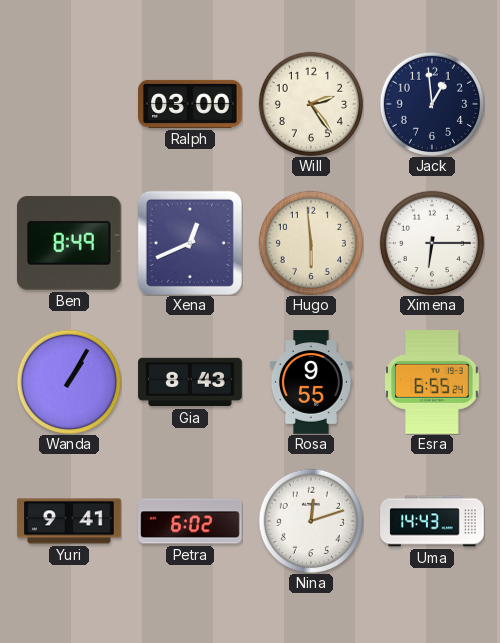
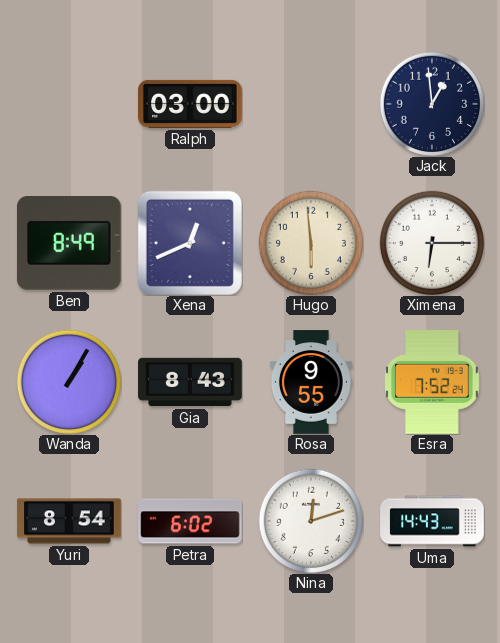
Will: 2:24 -> none (311, 104)
Esra: 6:55 -> 7:52 (432, 382)
Yuri: 9:41 -> 8:54 (69, 521)
